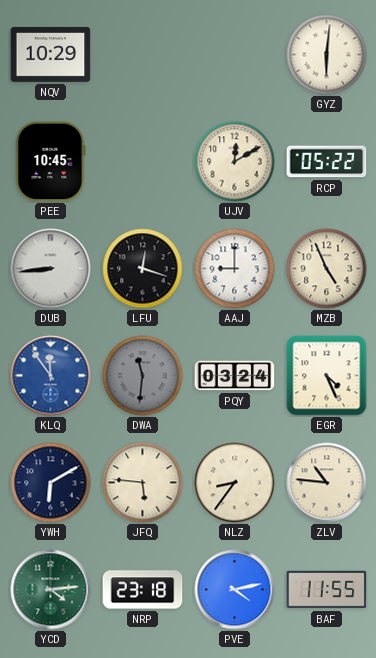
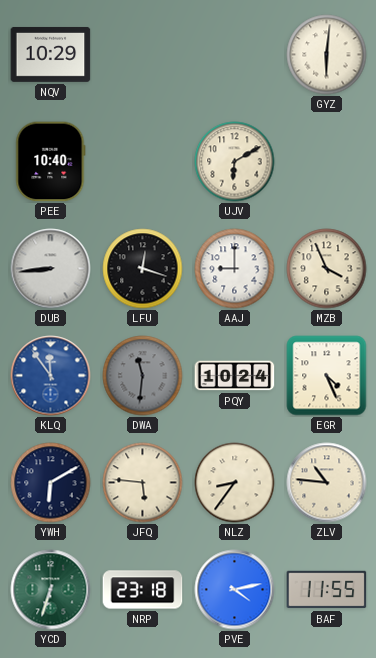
PEE: 10:45 -> 10:40 (51, 162)
UJV: 12:10 -> 6:10 (235, 162)
RCP: 05:22 -> none (327, 162)
MZB: 4:56 -> 3:56 (327, 269)
PQY: 03:24 -> 10:24 (235, 376)
YCD: 4:14 -> 6:33 (51, 590)
